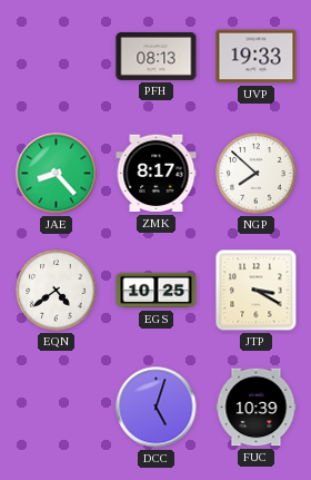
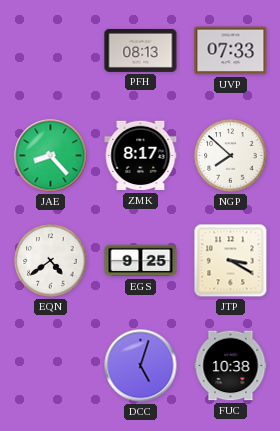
UVP: 19:33 -> 07:33 (231, 51)
EGS: 10:25 -> 9:25 (141, 261)
FUC: 10:39 -> 10:38 (231, 366)
